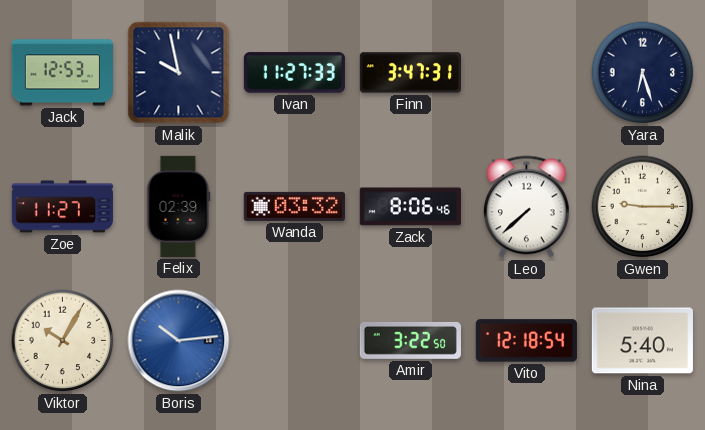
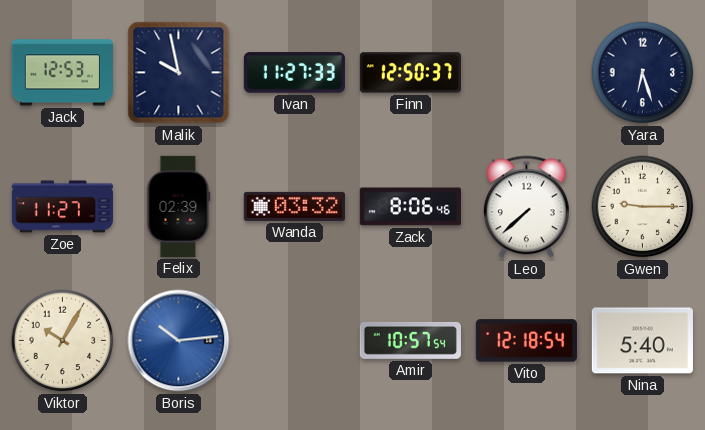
Finn: 3:47 -> 12:50 (410, 73)
Amir: 3:22 -> 10:57 (410, 340)
